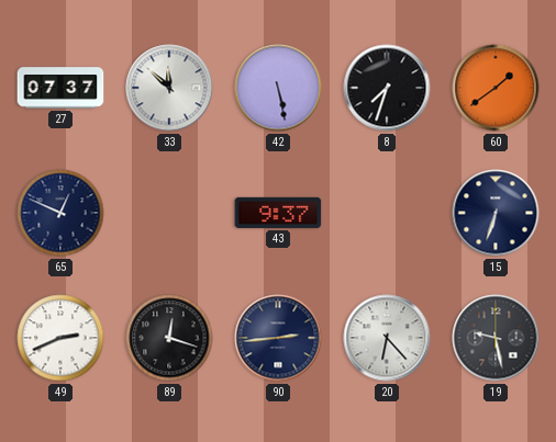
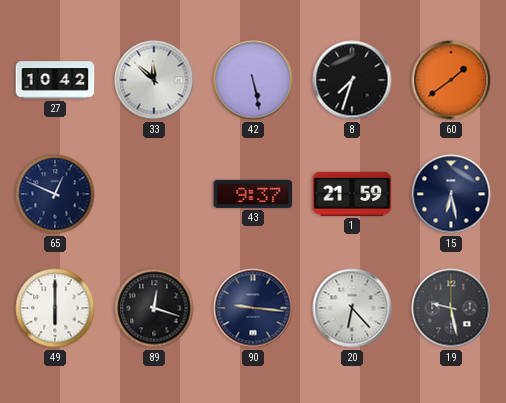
27: 07:37 -> 10:42 (55, 80)
1: none -> 21:59 (352, 194)
15: 6:33 -> 6:28 (451, 194)
49: 2:41 -> 6:00 (55, 308)
90: 2:44 -> 9:16 (253, 308)
